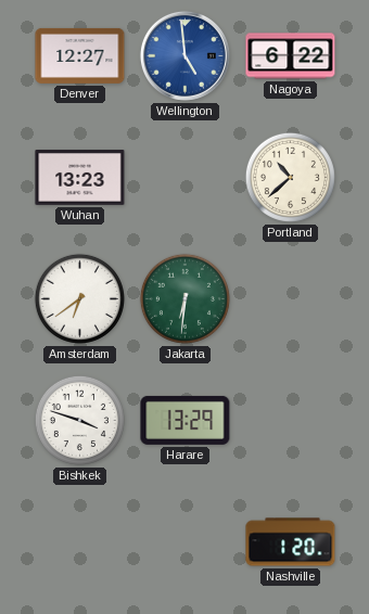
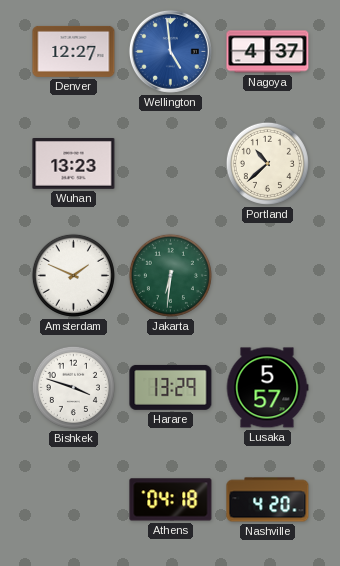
Nagoya: 6:22 -> 4:37 (268, 52)
Amsterdam: 6:39 -> 1:49 (73, 275)
Lusaka: none -> 5:57 (267, 388)
Athens: none -> 04:18 (171, 500)
Nashville: 1:20 -> 4:20 (268, 500)
